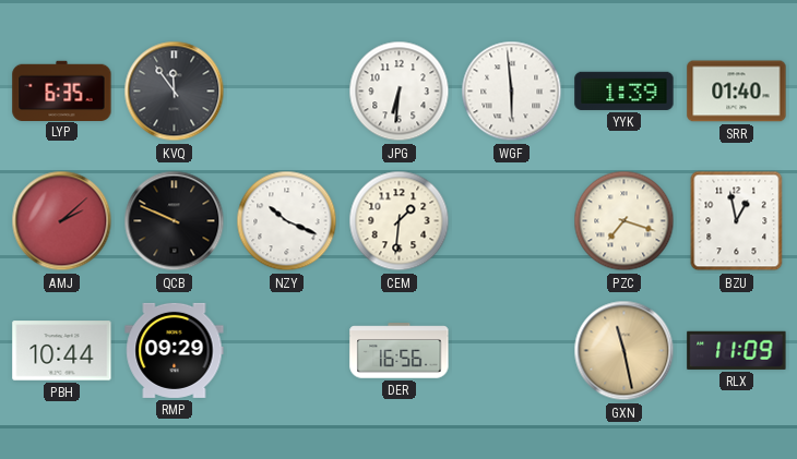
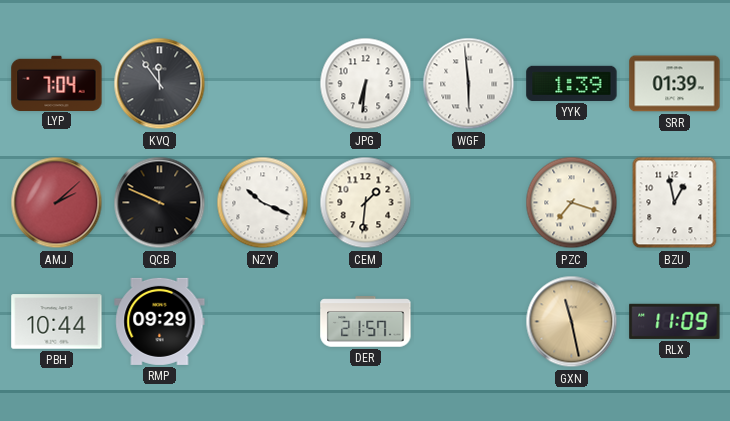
LYP: 6:35 -> 7:04 (57, 83)
SRR: 01:40 -> 01:39 (675, 84)
DER: 16:56 -> 21:57 (366, 322)
